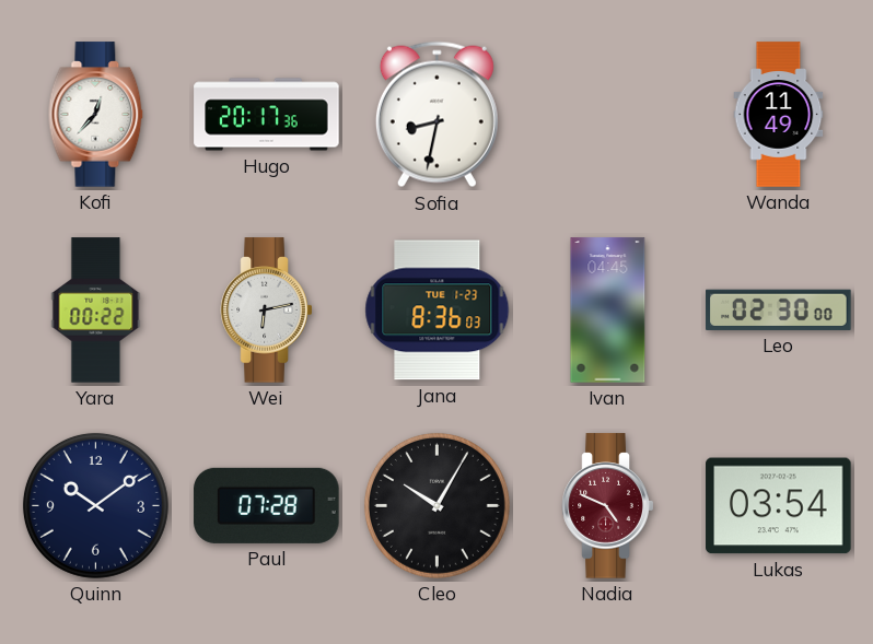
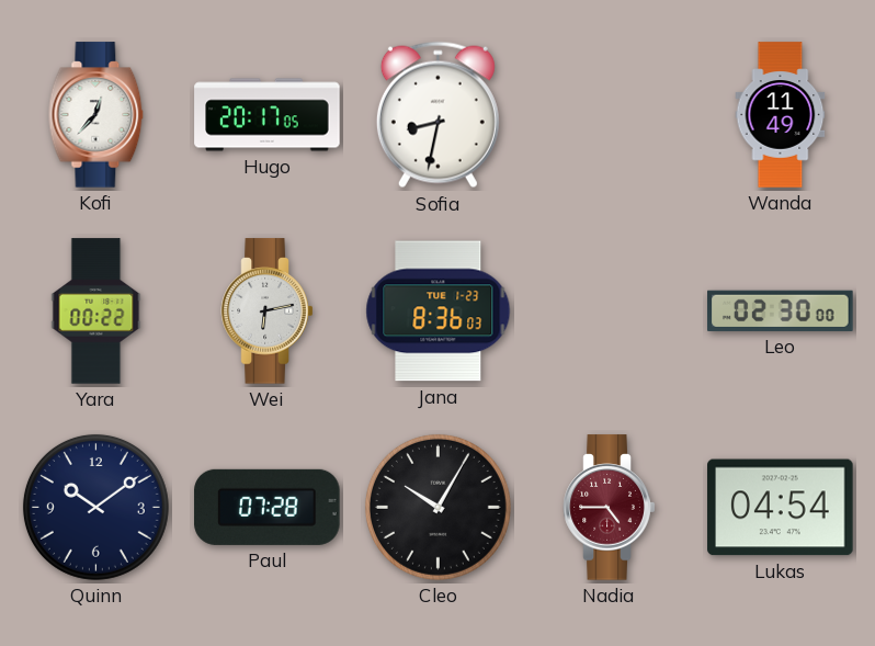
Hugo: 20:17:36 -> 20:17:05 (268, 115)
Ivan: 04:45 -> none (608, 311)
Nadia: 4:49 -> 4:45 (610, 508)
Lukas: 03:54 -> 04:54 (781, 508)
